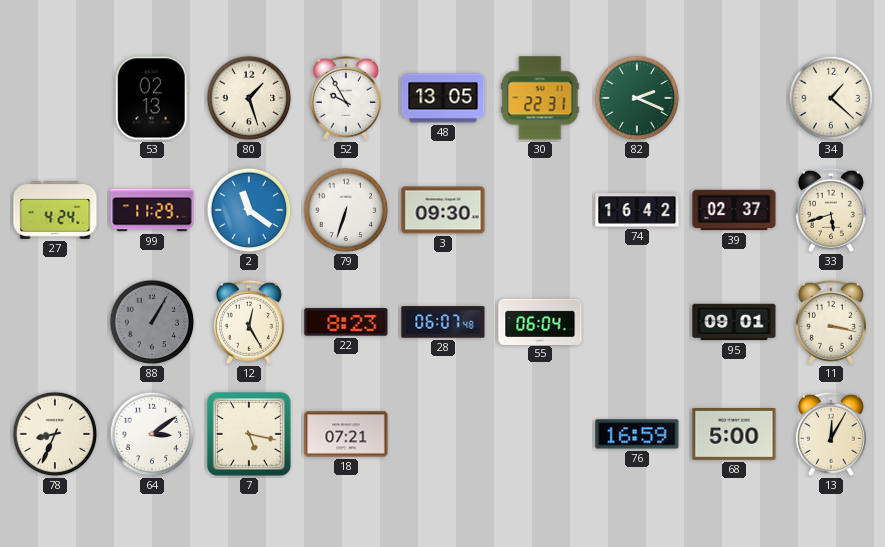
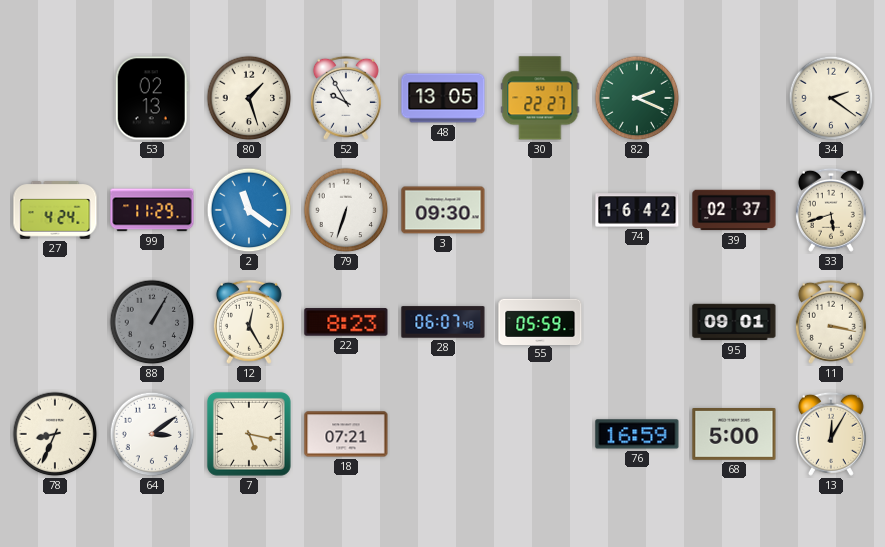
30: 22:31 -> 22:27 (540, 98)
34: 1:22 -> 2:21 (831, 98)
55: 06:04 -> 05:59 (540, 321)
